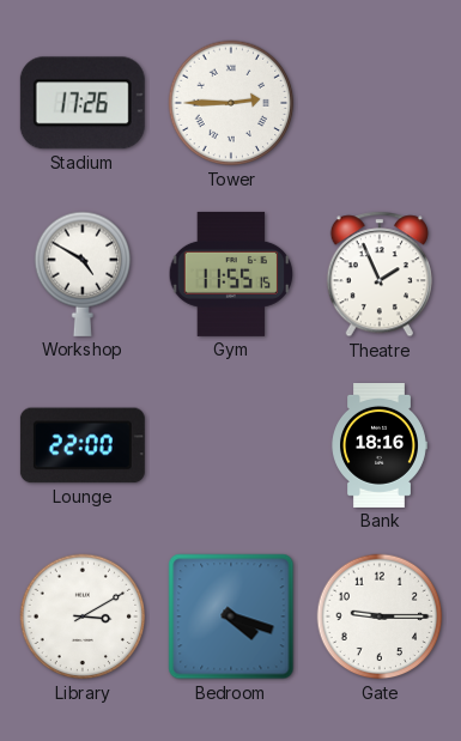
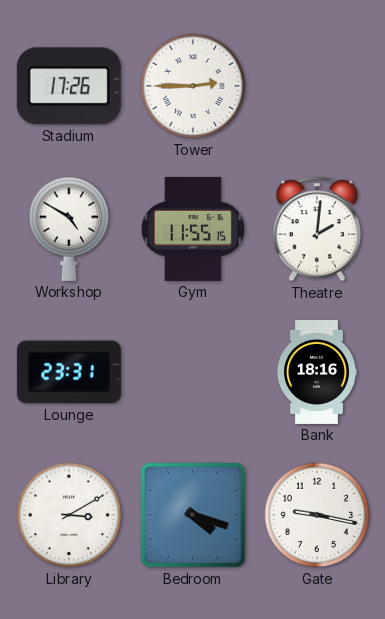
Theatre: 1:56 -> 2:01 (316, 229)
Lounge: 22:00 -> 23:31 (69, 372)
Gate: 9:15 -> 9:17 (317, 515)
